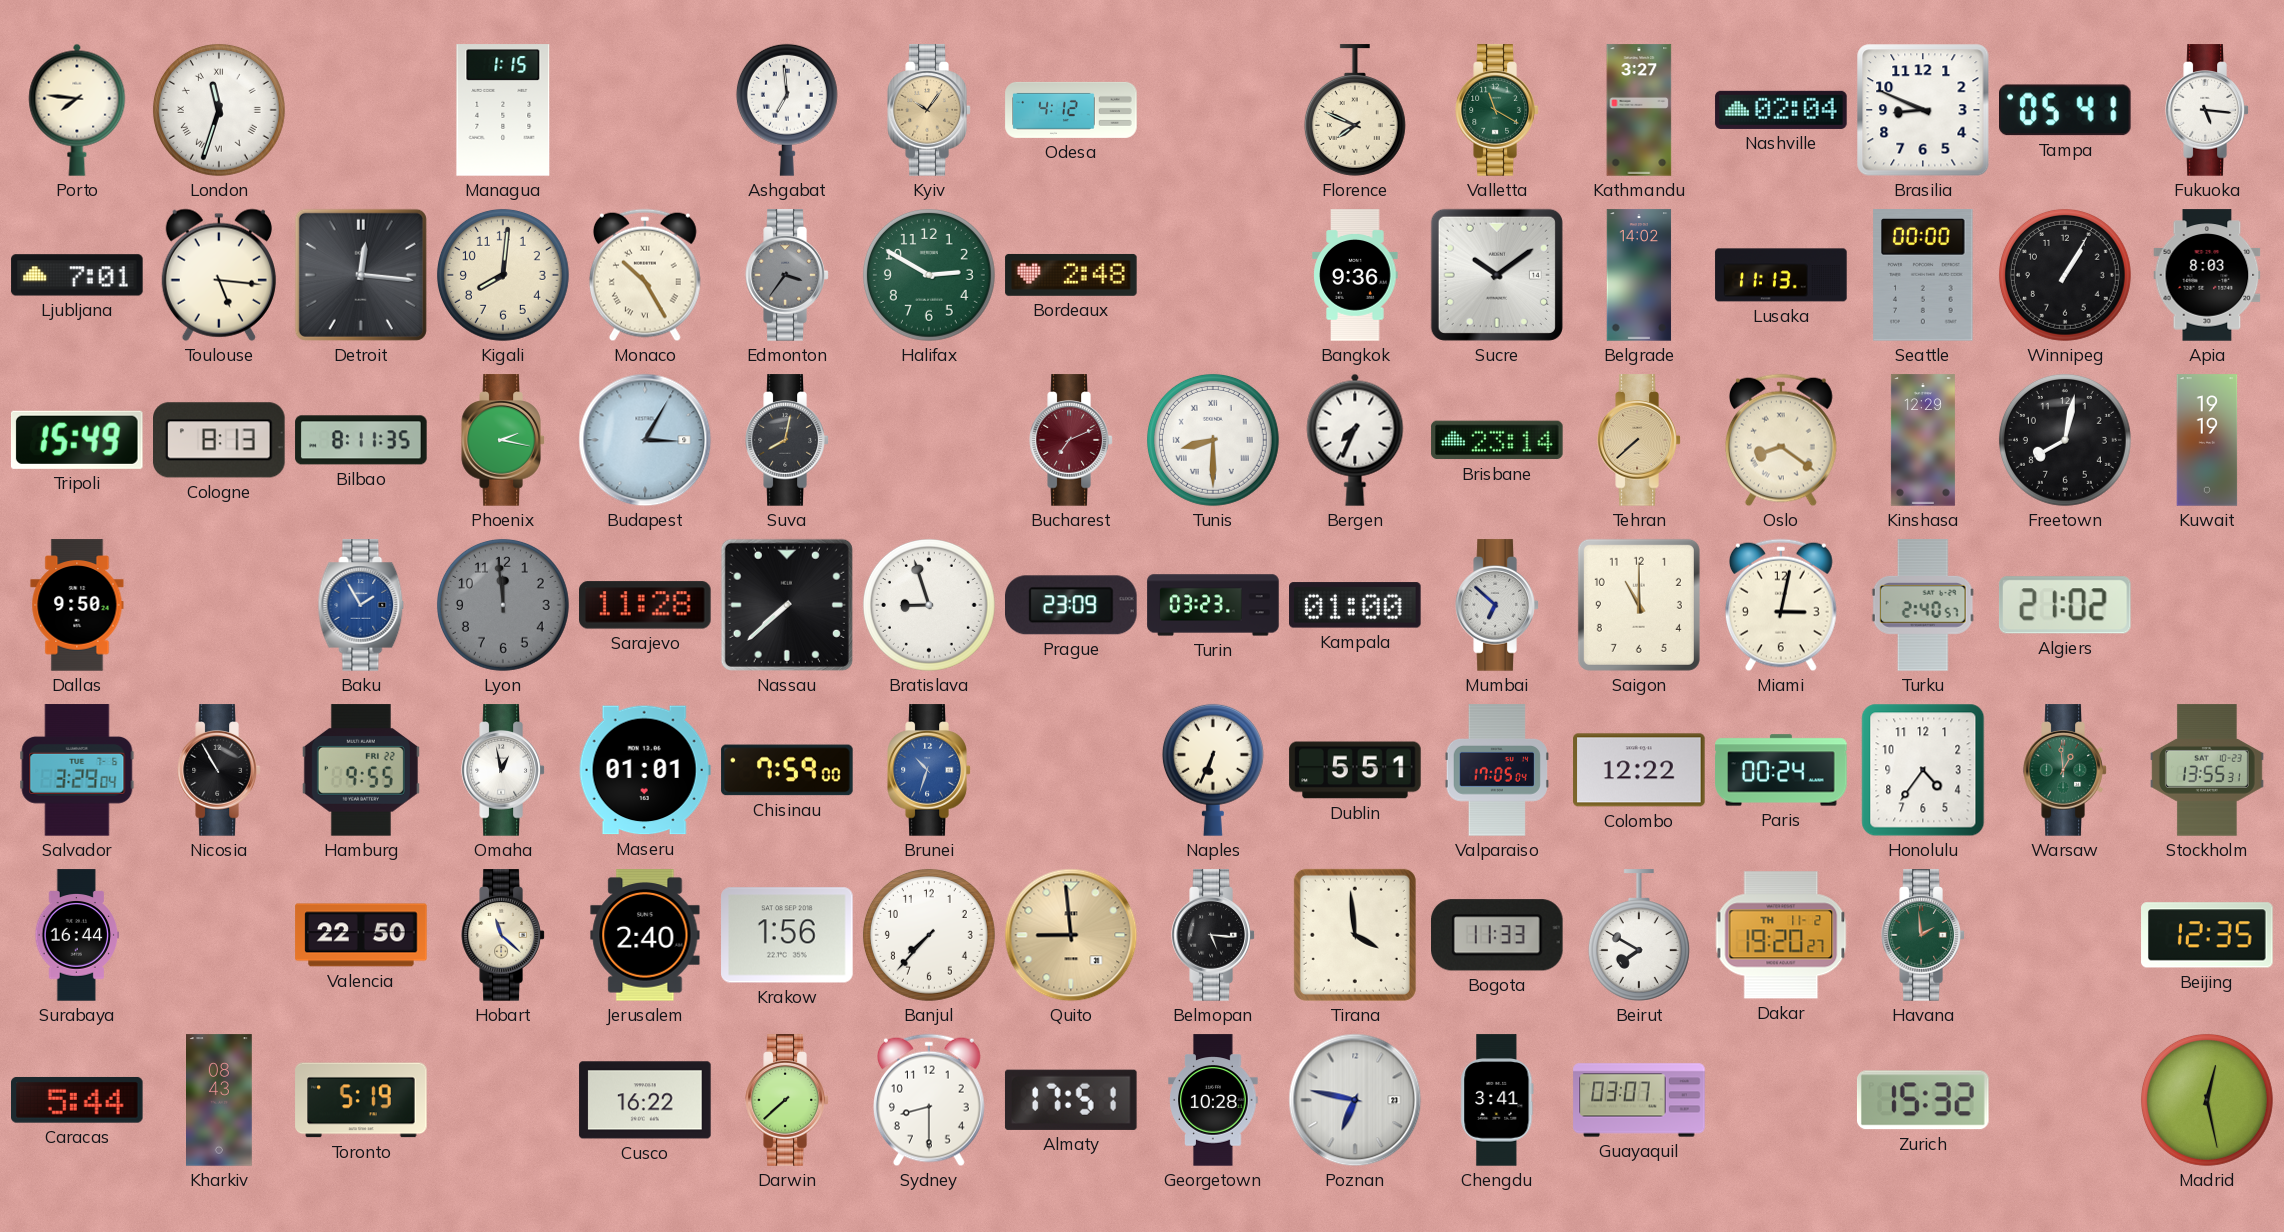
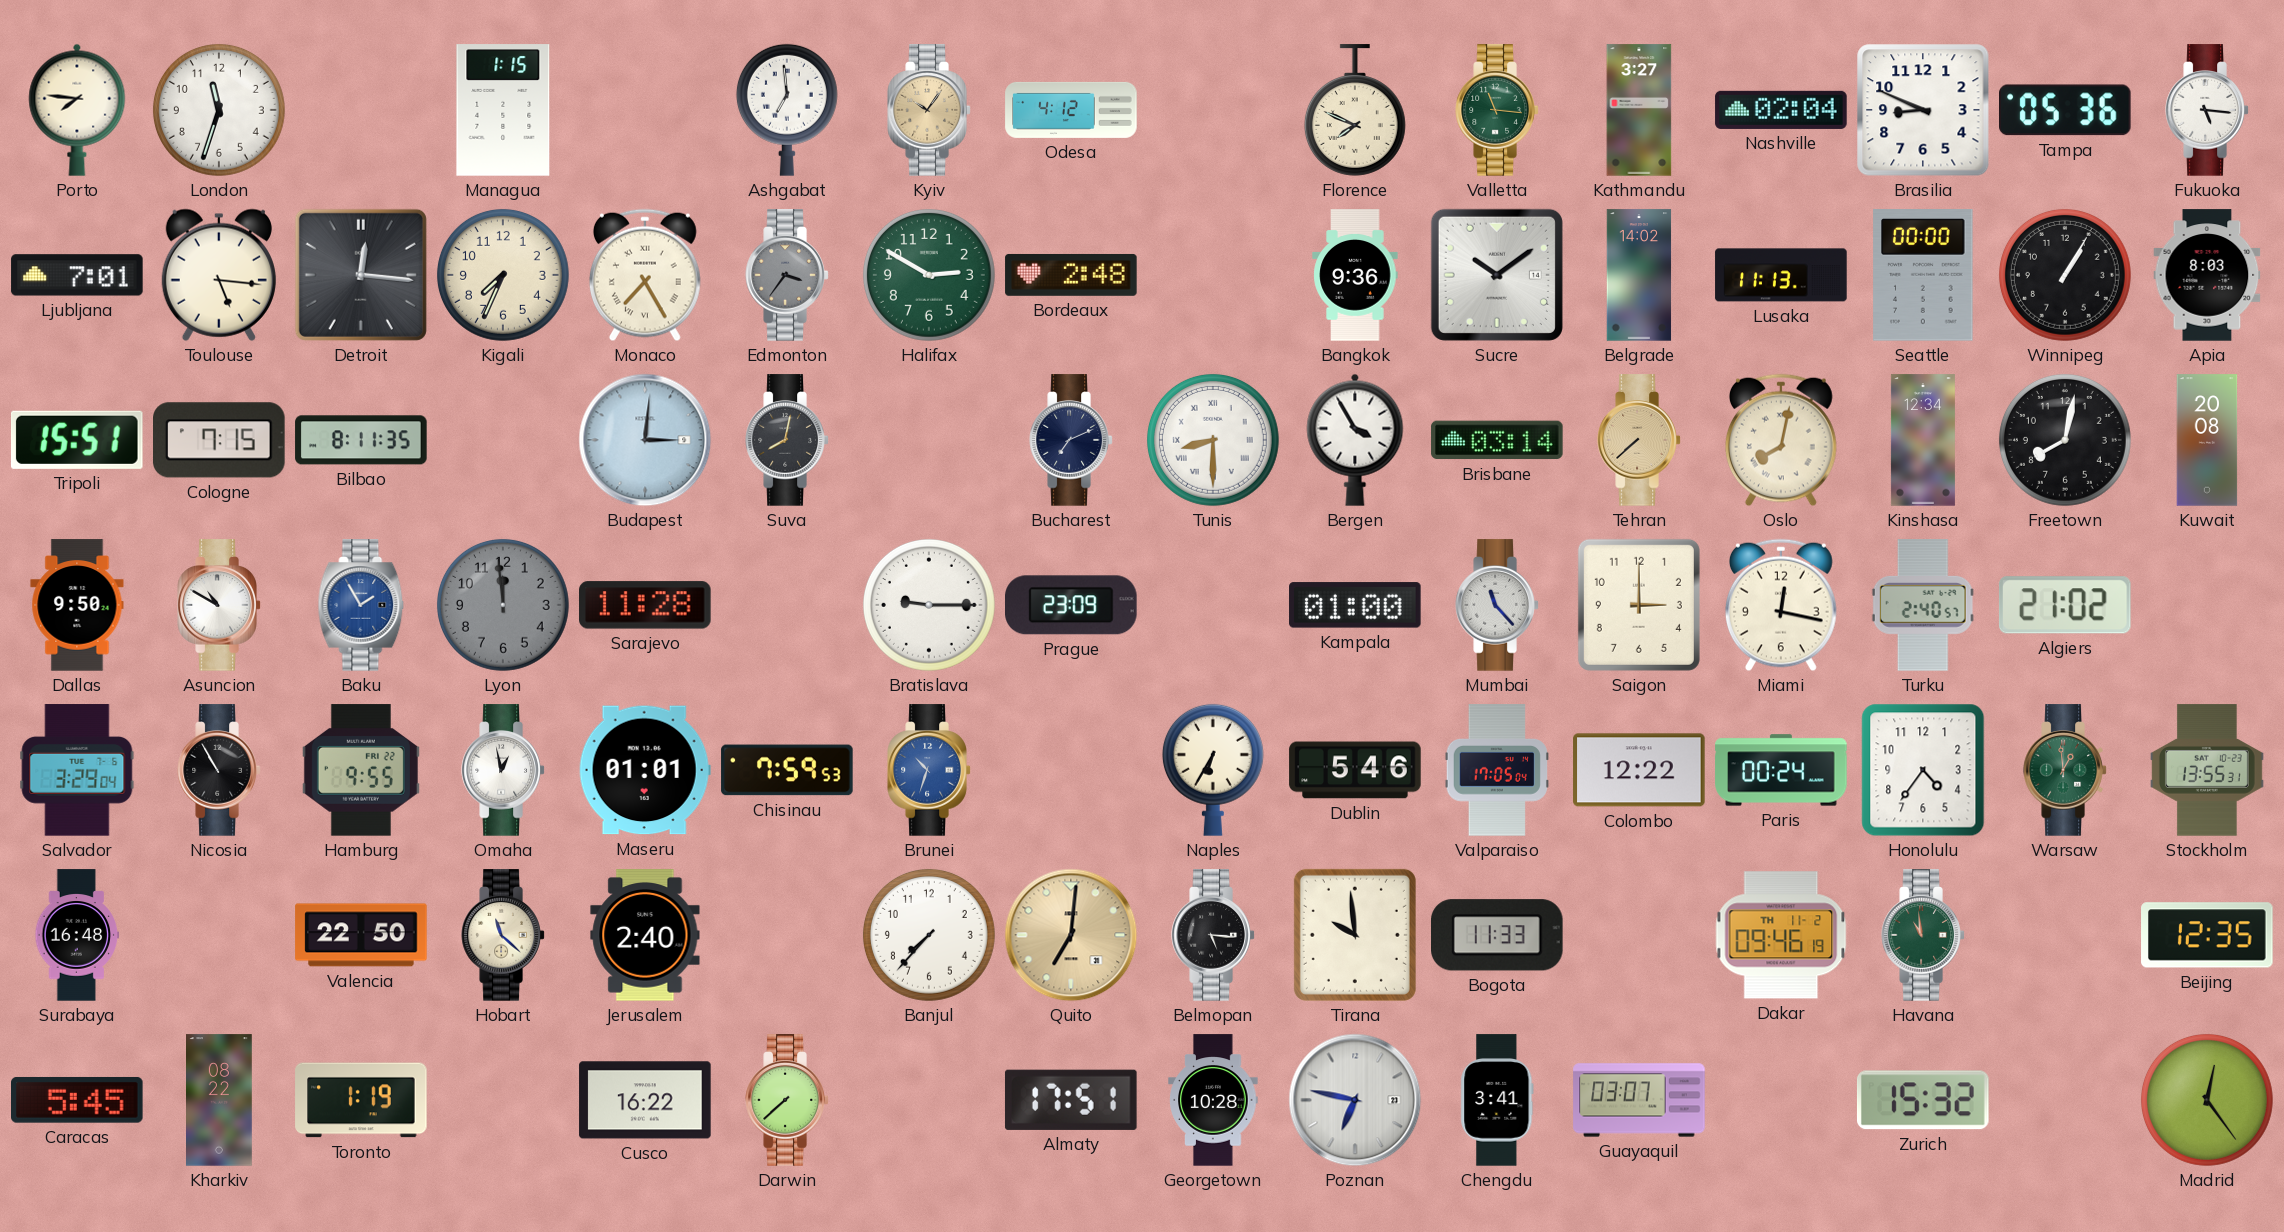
London numerals: Roman -> Arabic (219, 110)
Valletta: 11:20 -> 11:16 (1497, 110)
Tampa: 05:41 -> 05:36 (2066, 110)
Kigali: 8:01 -> 7:34 (503, 275)
Monaco: 10:25 -> 7:25 (645, 275)
Tripoli: 15:49 -> 15:51 (77, 440)
Cologne: 8:13 -> 7:15 (220, 440)
Phoenix: 2:17 -> none (503, 440)
Budapest: 3:05 -> 3:01 (645, 440)
Bucharest dial: burgundy -> navy (1071, 440)
Bergen: 7:34 -> 3:55 (1355, 440)
Brisbane: 23:14 -> 03:14 (1497, 440)
Oslo: 8:21 -> 8:02 (1781, 440)
Kinshasa: 12:29 -> 12:34 (1923, 440)
Kuwait: 19:19 -> 20:08 (2207, 440)
Asuncion: none -> 10:50 (219, 605)
Nassau: 7:38 -> none (787, 605)
Bratislava: 8:57 -> 9:15 (929, 605)
Turin: 03:23 -> none (1213, 605)
Mumbai: 6:52 -> 11:23 (1497, 605)
Saigon: 11:00 -> 3:00 (1639, 605)
Miami: 3:02 -> 12:17 (1781, 605)
Chisinau: 7:59:00 -> 7:59:53 (787, 770)
Naples: 6:34 -> 6:35 (1213, 770)
Dublin: 5:51 -> 5:46 (1355, 770)
Surabaya: 16:44 -> 16:48 (77, 935)
Krakow: 1:56 -> none (787, 935)
Quito: 8:59 -> 7:01 (1071, 935)
Tirana: 3:59 -> 9:59 (1355, 935)
Beirut: 7:50 -> none (1639, 935)
Dakar: 19:20 -> 09:46 (1781, 935)
Havana: 1:59 -> 10:59 (1923, 935)
Caracas: 5:44 -> 5:45 (78, 1100)
Kharkiv: 08:43 -> 08:22 (220, 1100)
Toronto: 5:19 -> 1:19 (361, 1100)
Sydney: 8:30 -> none (929, 1100)
Madrid: 12:28 -> 12:24 (2207, 1100)
